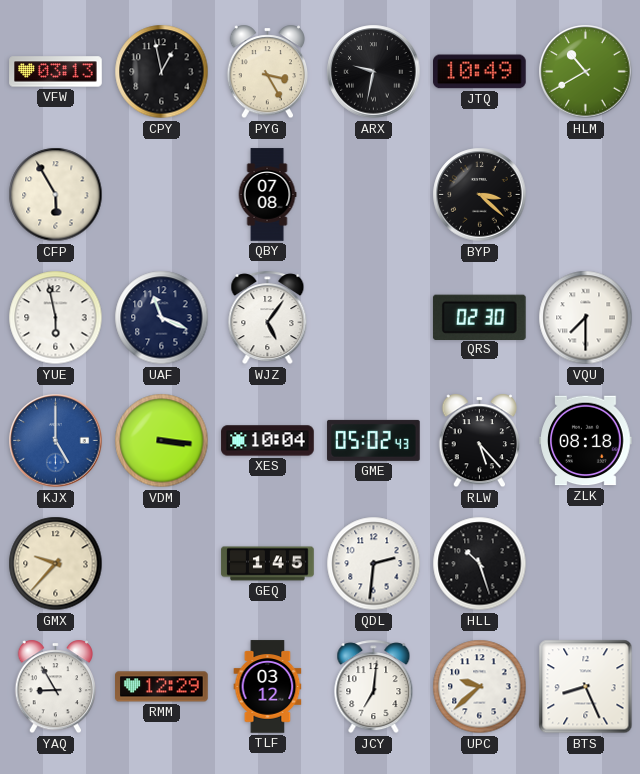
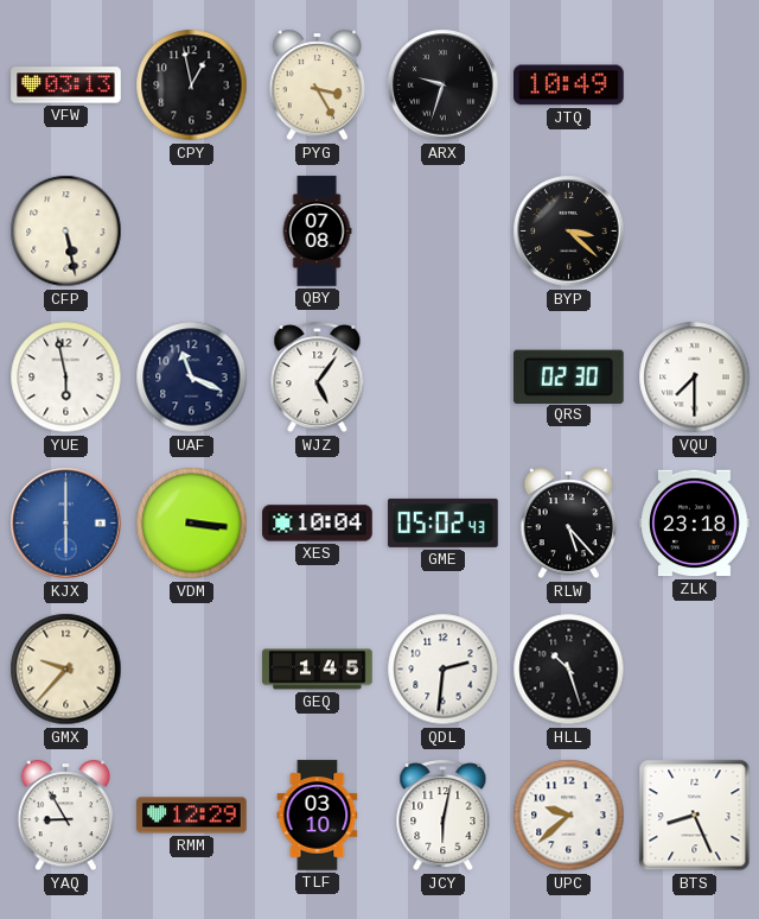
ARX: 9:32 -> 9:33 (444, 85)
HLM: 10:40 -> none (586, 72)
CFP: 5:55 -> 5:28 (66, 232)
KJX: 5:00 -> 6:00 (66, 524)
ZLK: 08:18 -> 23:18 (695, 524)
TLF: 03:12 -> 03:10 (318, 816)
JCY: 7:01 -> 6:02 (444, 816)
